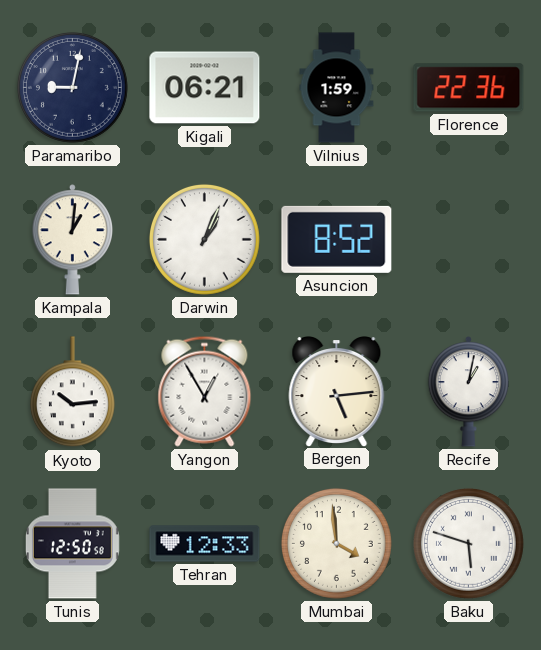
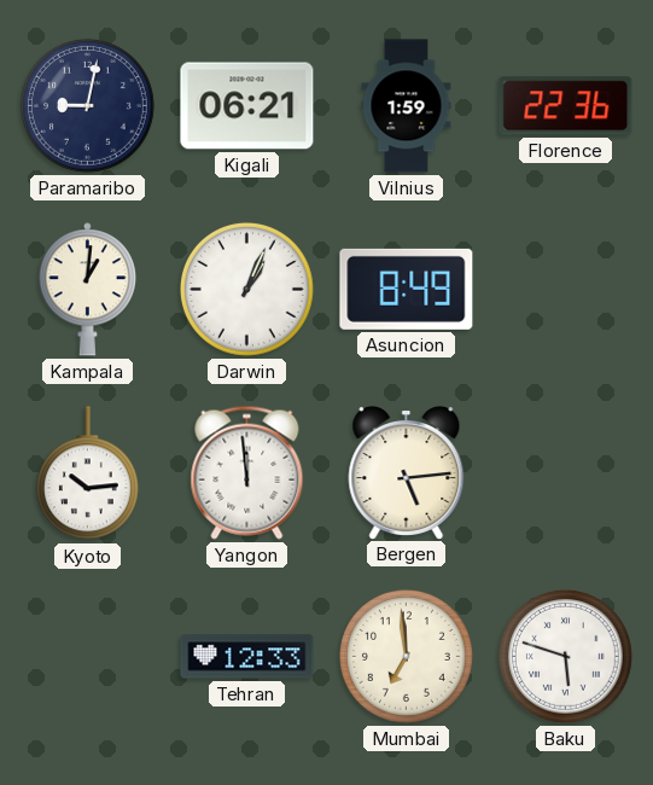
Asuncion: 8:52 -> 8:49 (407, 289)
Yangon: 12:55 -> 11:59 (247, 472)
Recife: 1:02 -> none (468, 392)
Tunis: 12:50 -> none (72, 544)
Mumbai: 3:59 -> 6:59 (406, 656)
